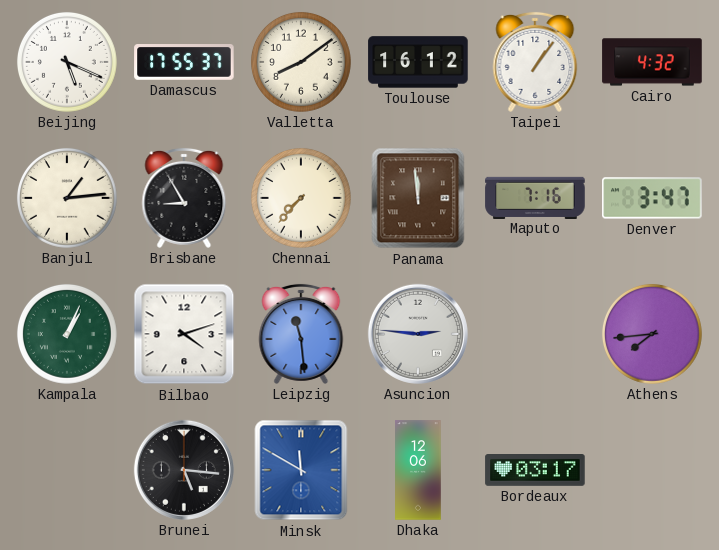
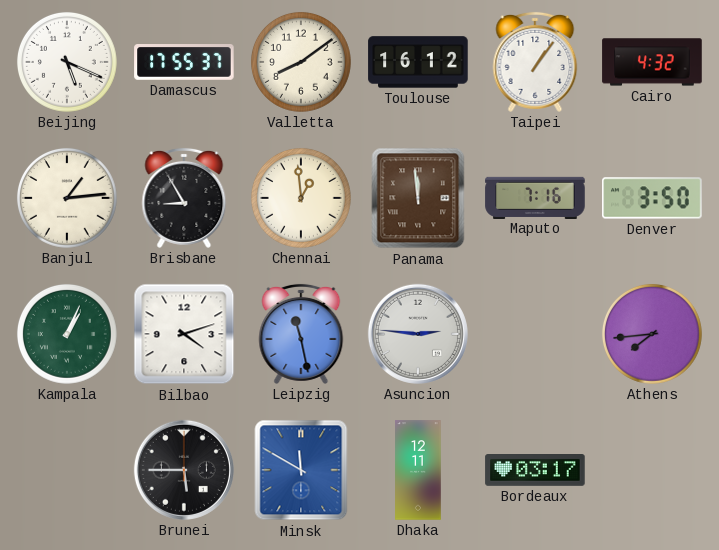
Chennai: 7:37 -> 12:59 (301, 198)
Denver: 3:47 -> 3:50 (652, 198)
Leipzig: 11:29 -> 11:28 (301, 334)
Brunei: 5:16 -> 5:45 (184, 470)
Dhaka: 12:06 -> 12:11 (418, 470)
